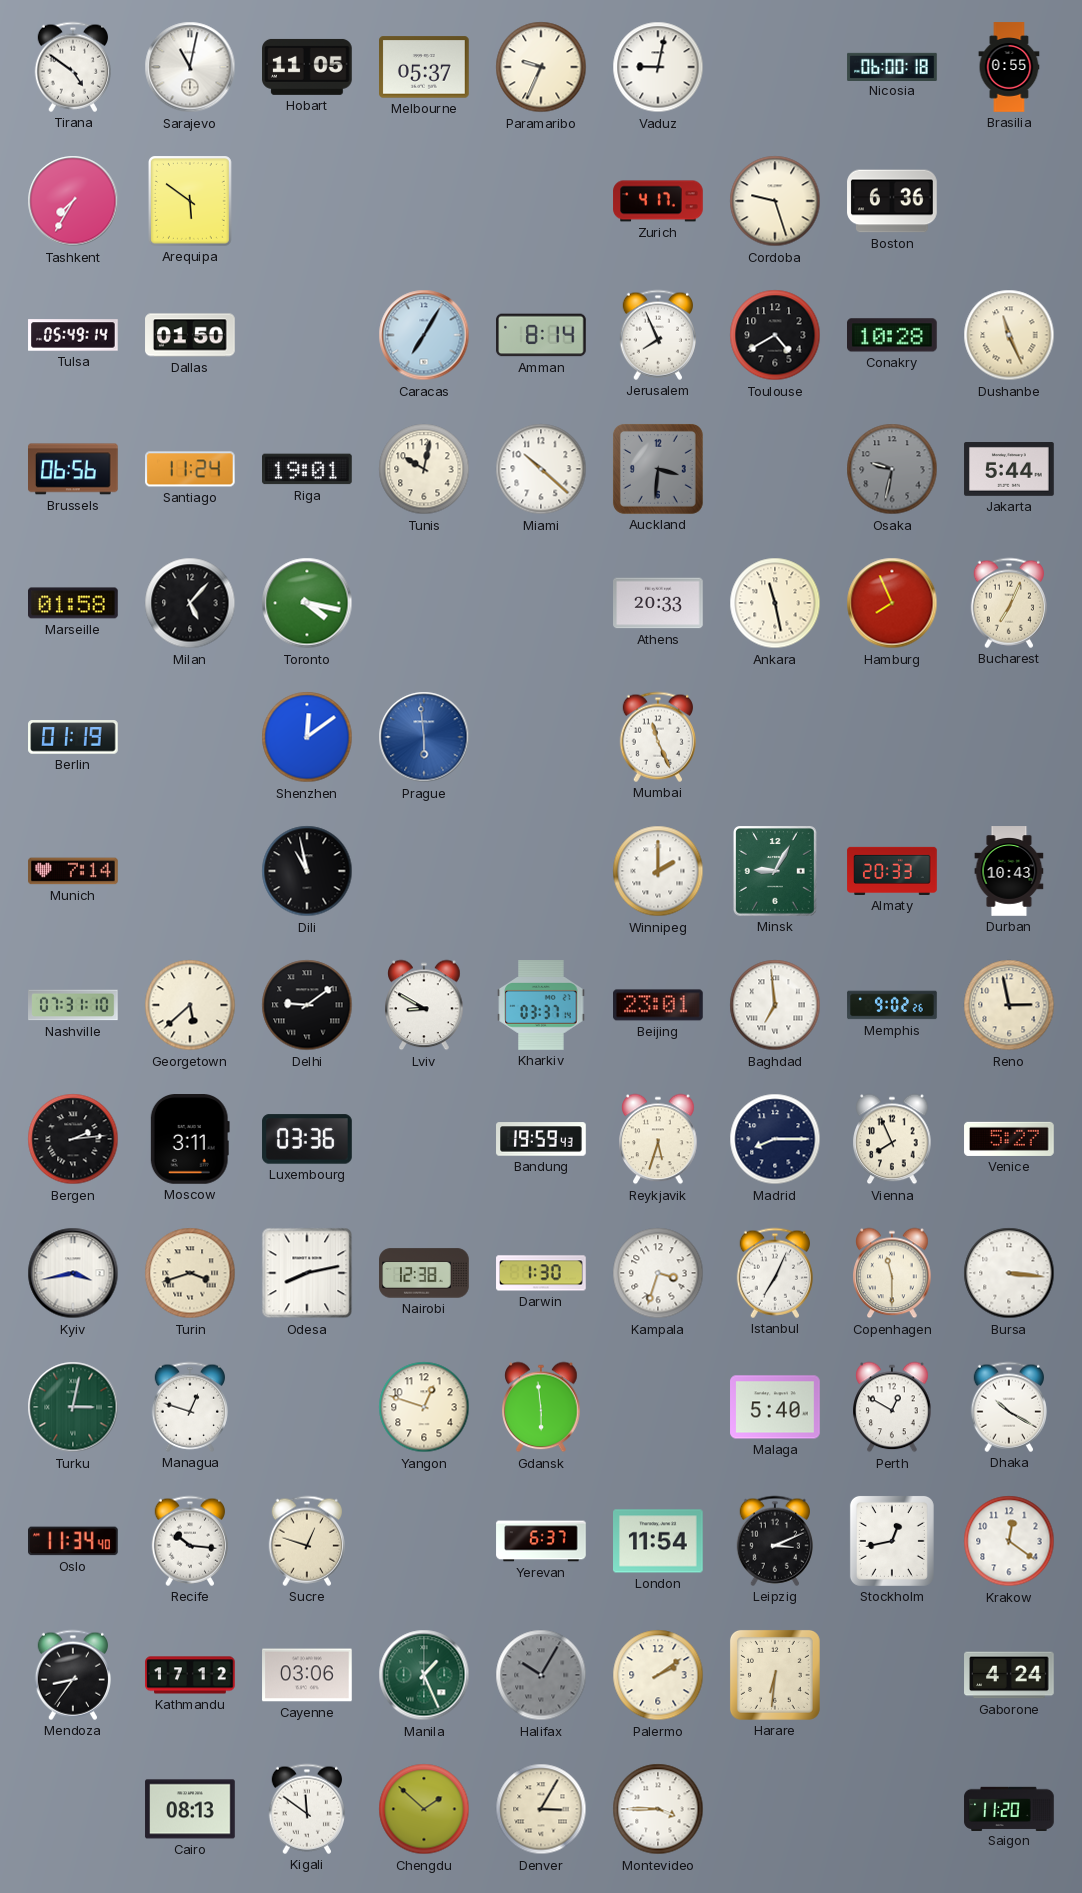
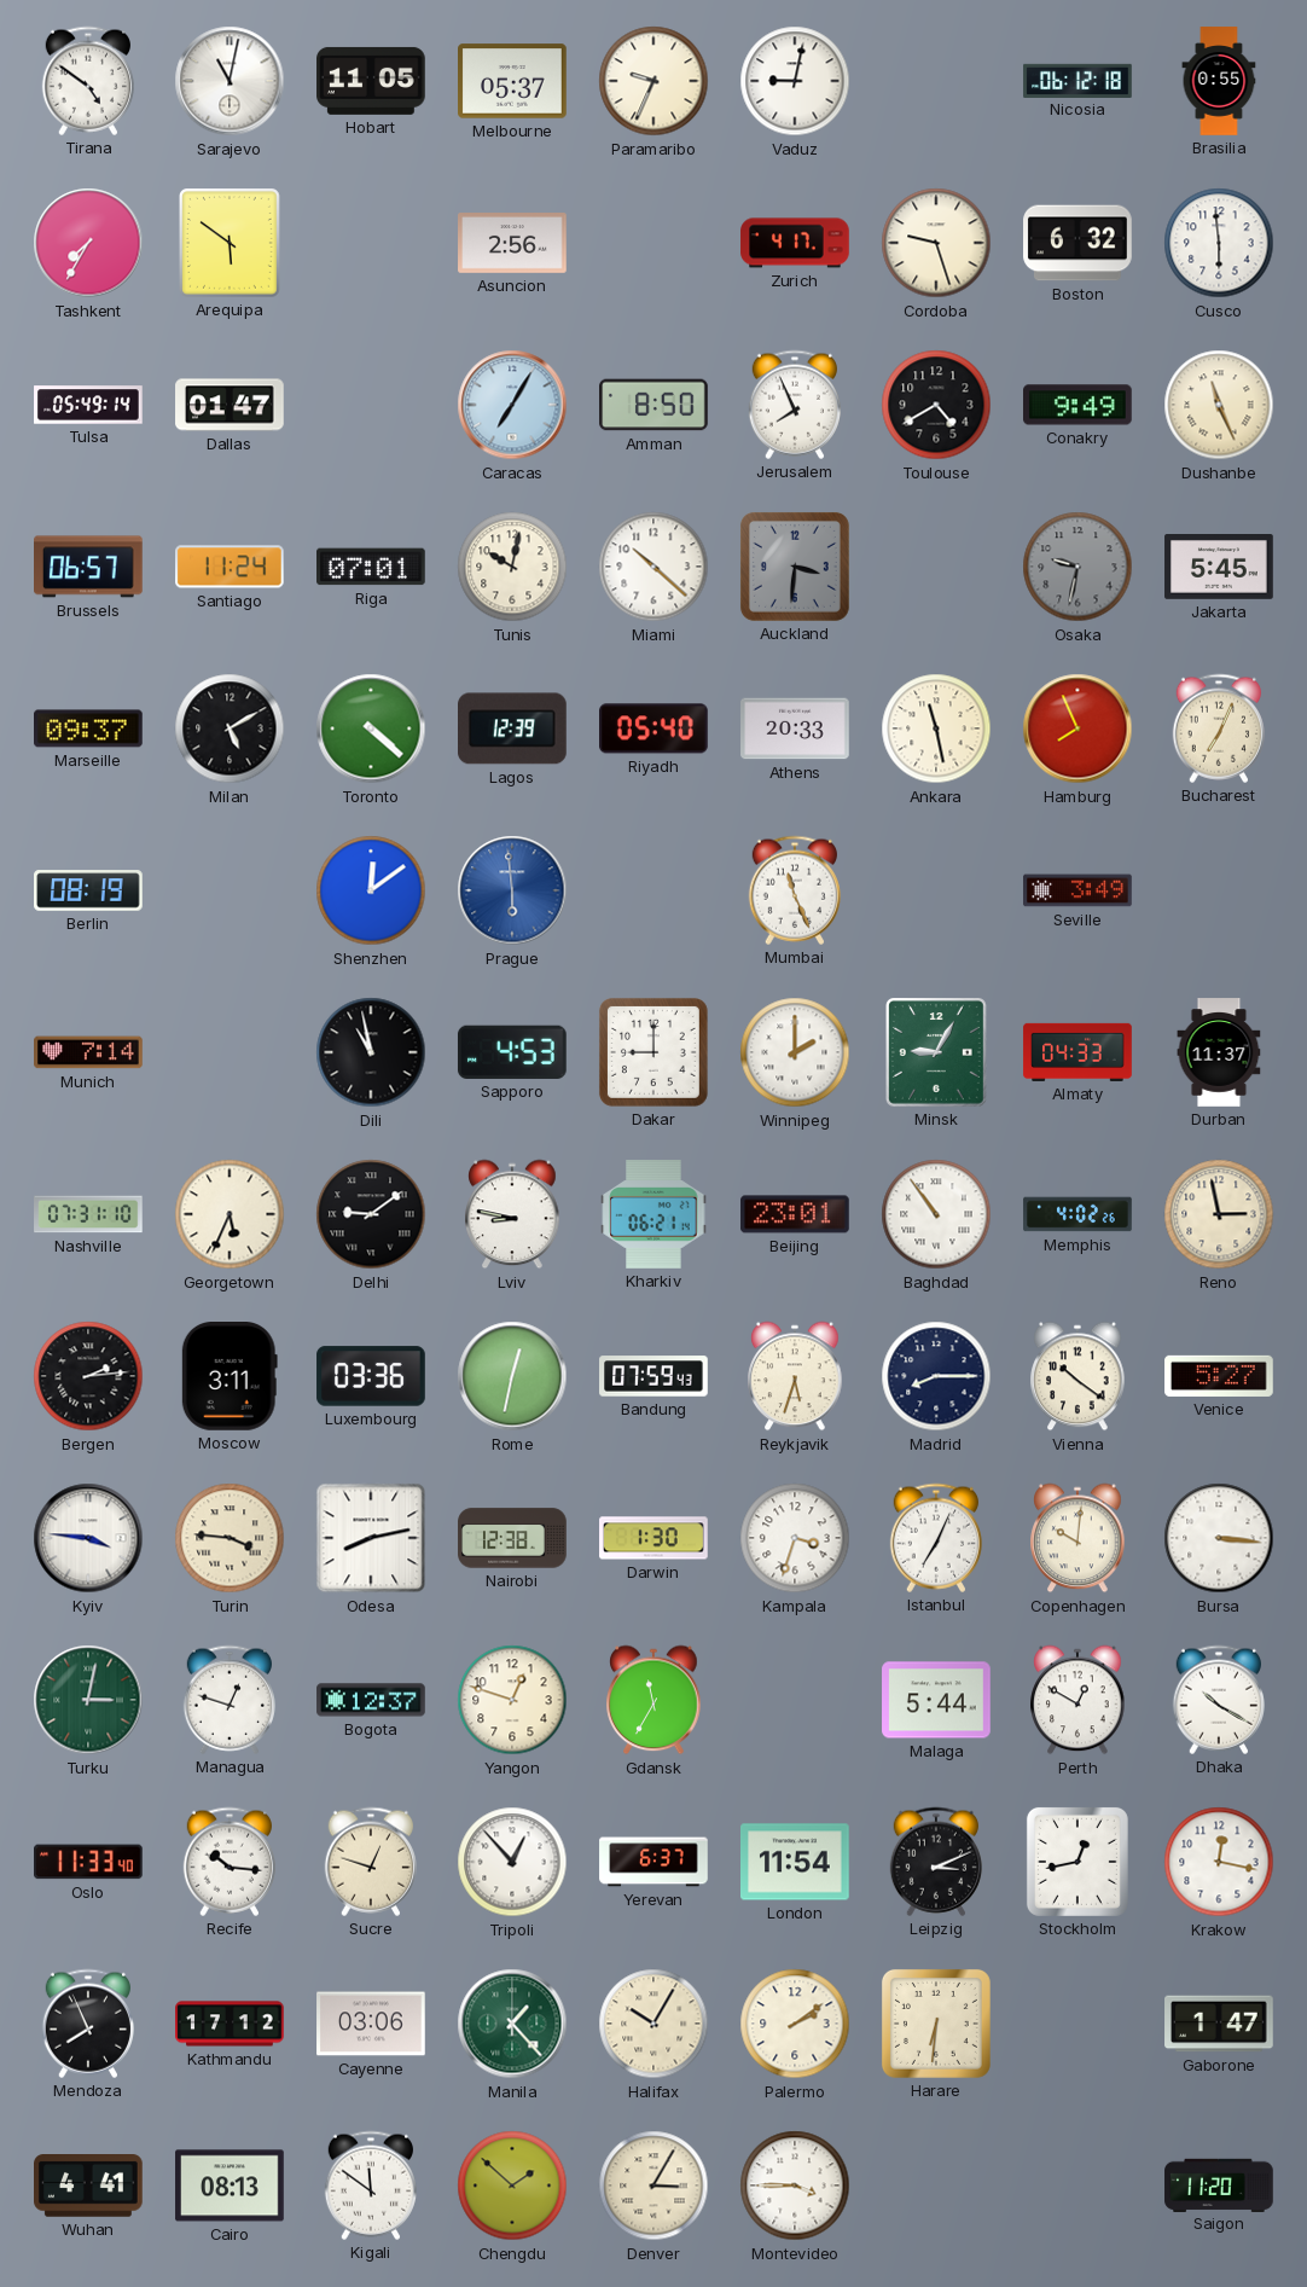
Nicosia: 06:00 -> 06:12 (1077, 80)
Asuncion: none -> 2:56 (512, 244)
Boston: 6:36 -> 6:32 (1077, 243)
Cusco: none -> 5:59 (1219, 243)
Dallas: 01:50 -> 01:47 (230, 405)
Amman: 8:14 -> 8:50 (653, 405)
Conakry: 10:28 -> 9:49 (1079, 405)
Brussels: 06:56 -> 06:57 (89, 567)
Riga: 19:01 -> 07:01 (372, 567)
Jakarta: 5:44 -> 5:45 (1219, 568)
Marseille: 01:58 -> 09:37 (89, 729)
Milan: 5:07 -> 5:10 (230, 729)
Toronto: 4:17 -> 4:22 (371, 729)
Lagos: none -> 12:39 (513, 729)
Riyadh: none -> 05:40 (655, 729)
Berlin: 01:19 -> 08:19 (88, 890)
Seville: none -> 3:49 (1077, 890)
Sapporo: none -> 4:53 (512, 1052)
Dakar: none -> 9:00 (653, 1052)
Almaty: 20:33 -> 04:33 (1077, 1052)
Durban: 10:43 -> 11:37 (1219, 1052)
Georgetown: 5:38 -> 5:34 (230, 1214)
Lviv: 8:50 -> 8:47 (512, 1214)
Kharkiv: 03:37 -> 06:21 (653, 1214)
Baghdad: 6:59 -> 10:54 (936, 1214)
Memphis: 9:02 -> 4:02 (1077, 1214)
Rome: none -> 12:32 (512, 1376)
Bandung: 19:59 -> 07:59 (653, 1376)
Vienna: 7:56 -> 10:21 (1077, 1376)
Kyiv: 3:43 -> 3:46 (88, 1538)
Turin: 3:42 -> 3:46 (230, 1538)
Copenhagen: 11:30 -> 10:01 (1077, 1538)
Bogota: none -> 12:37 (371, 1700)
Gdansk: 5:59 -> 11:35 (653, 1700)
Malaga: 5:40 -> 5:44 (936, 1700)
Oslo: 11:34 -> 11:33 (89, 1862)
Tripoli: none -> 12:53 (512, 1862)
Krakow: 12:21 -> 12:17 (1219, 1862)
Mendoza: 8:36 -> 7:56 (87, 2024)
Manila: 1:26 -> 1:23 (512, 2024)
Halifax dial: grey -> cream (653, 2024)
Gaborone: 4:24 -> 1:47 (1219, 2024)
Wuhan: none -> 4:41 (89, 2187)
